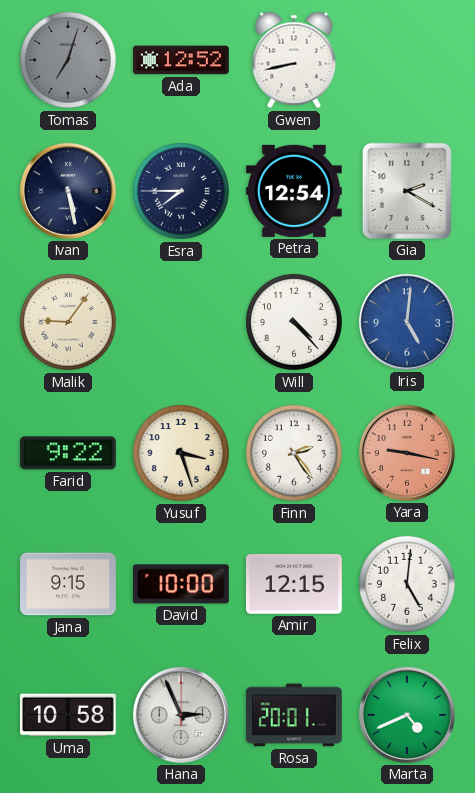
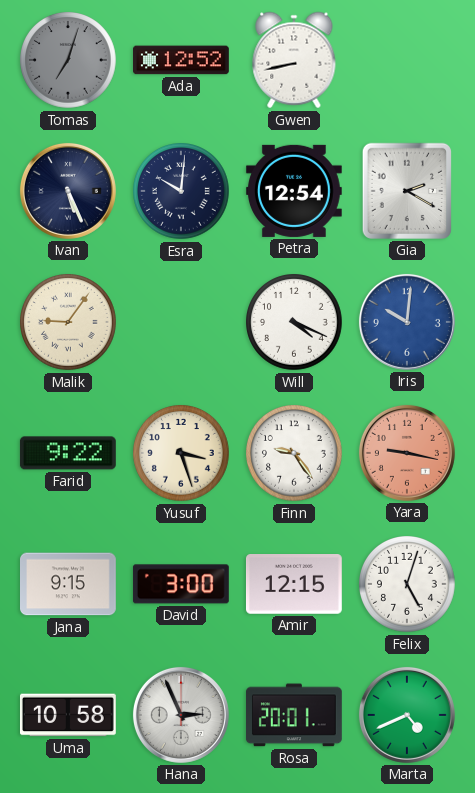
Ivan: 5:28 -> 5:26 (68, 191)
Esra: 7:45 -> 10:01 (182, 192)
Will: 4:23 -> 4:19 (295, 323)
Iris: 5:01 -> 10:01 (407, 322)
Finn: 2:24 -> 9:24 (295, 454)
David: 10:00 -> 3:00 (181, 584)
Felix: 5:01 -> 5:03 (408, 585)
